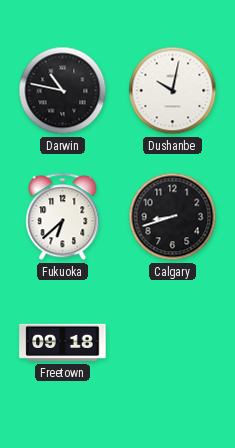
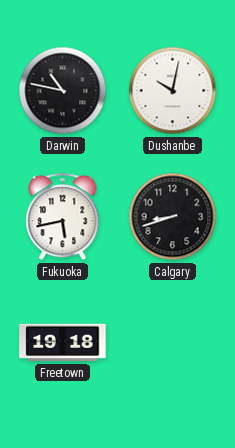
Fukuoka: 6:38 -> 5:43 (63, 217)
Freetown: 09:18 -> 19:18 (63, 343)
